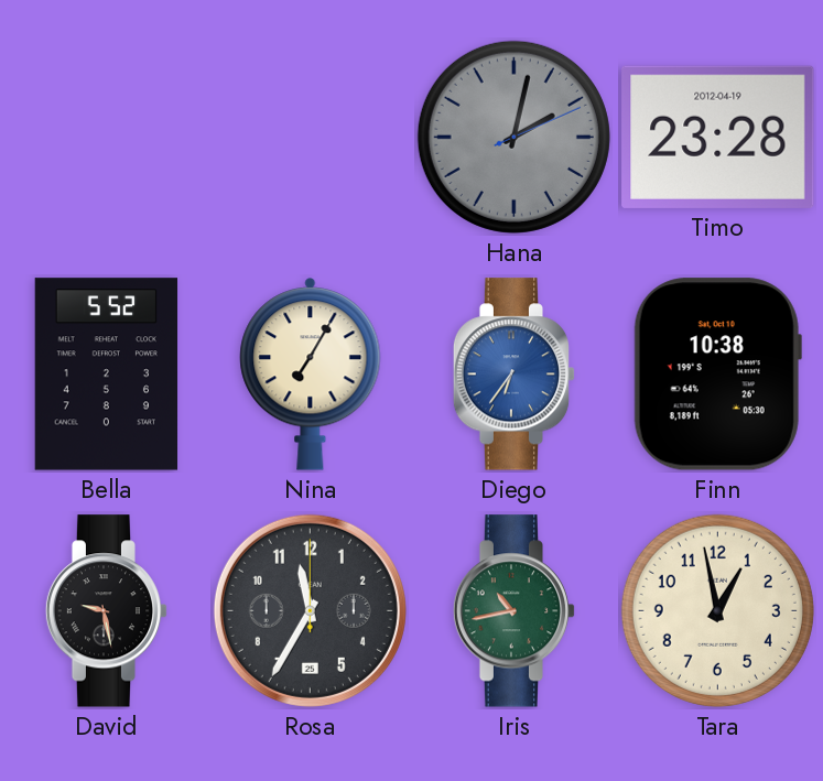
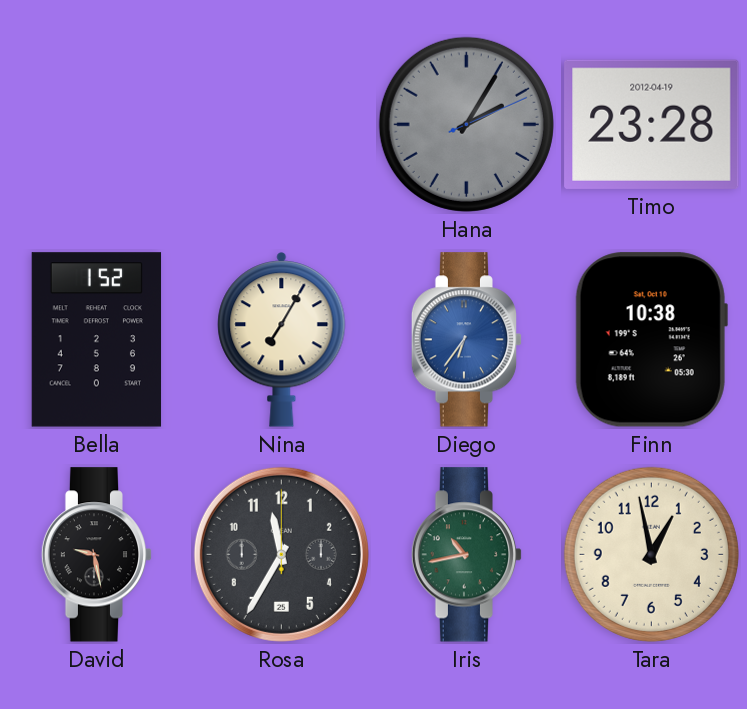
Hana: 2:02 -> 2:05 (466, 124)
Bella: 5:52 -> 1:52 (97, 340)
